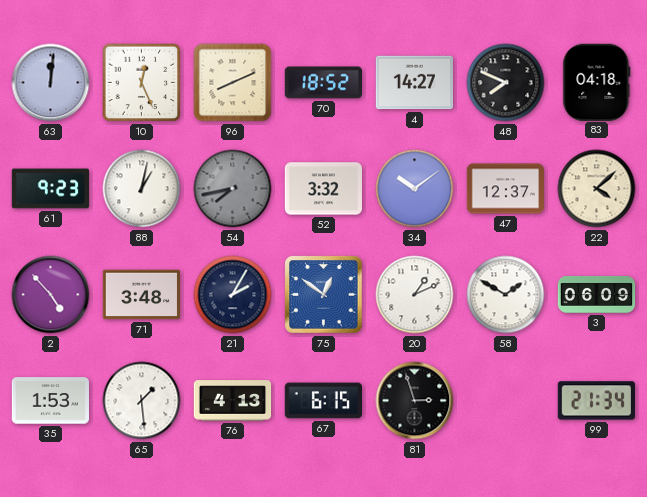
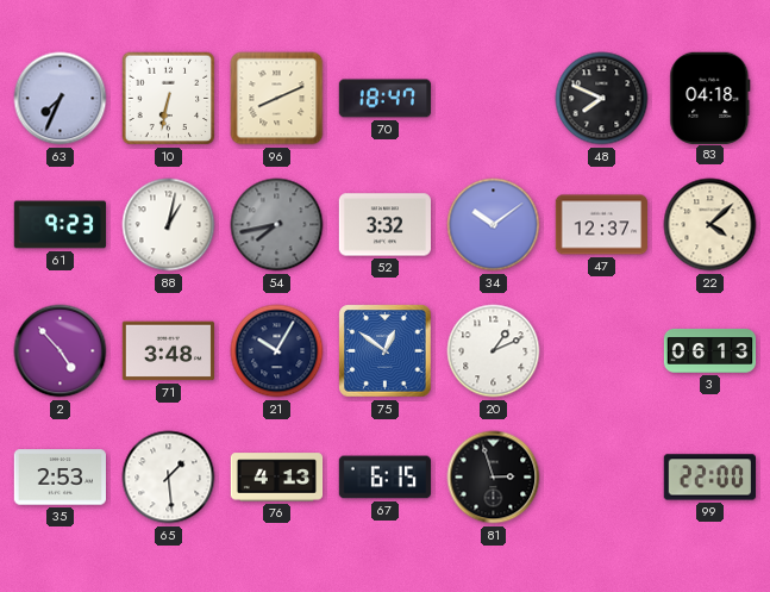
63: 12:01 -> 7:34 (61, 99)
10: 12:26 -> 6:32 (169, 99)
70: 18:52 -> 18:47 (386, 99)
4: 14:27 -> none (414, 83)
21: 2:05 -> 10:05 (277, 351)
58: 1:50 -> none (506, 295)
3: 06:09 -> 06:13 (710, 350)
35: 1:53 -> 2:53 (60, 478)
99: 21:34 -> 22:00 (709, 478)
